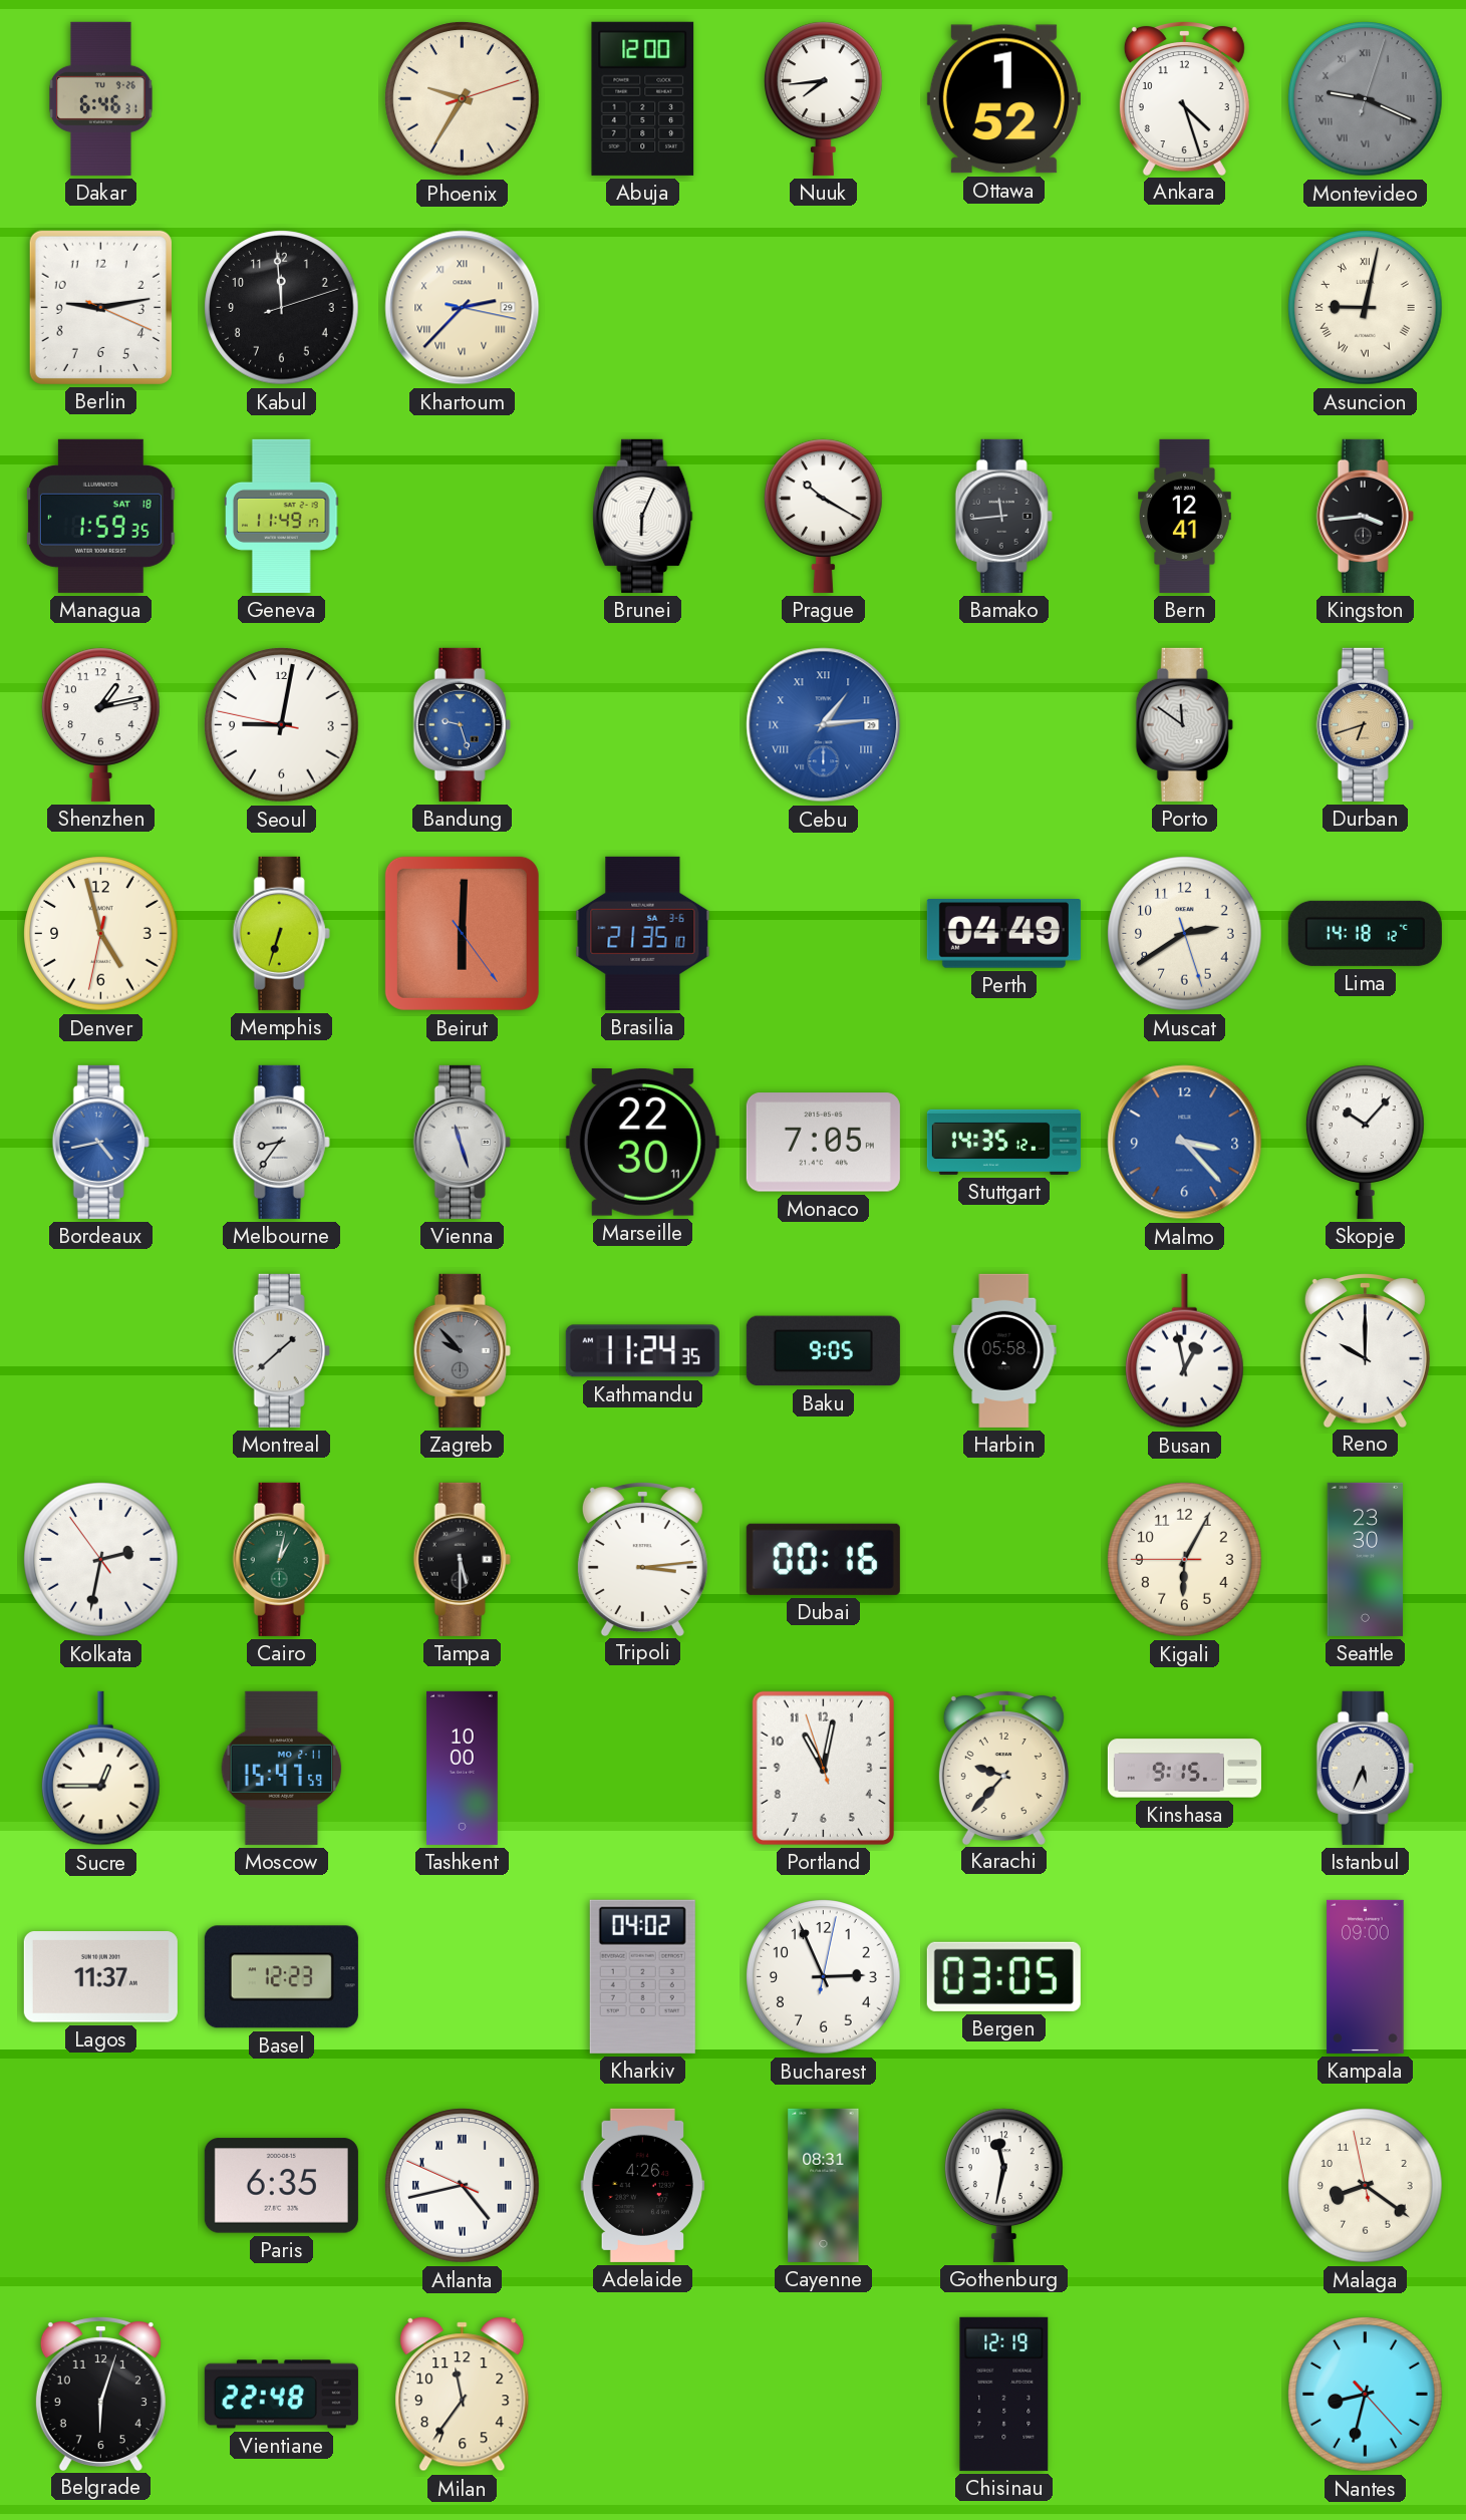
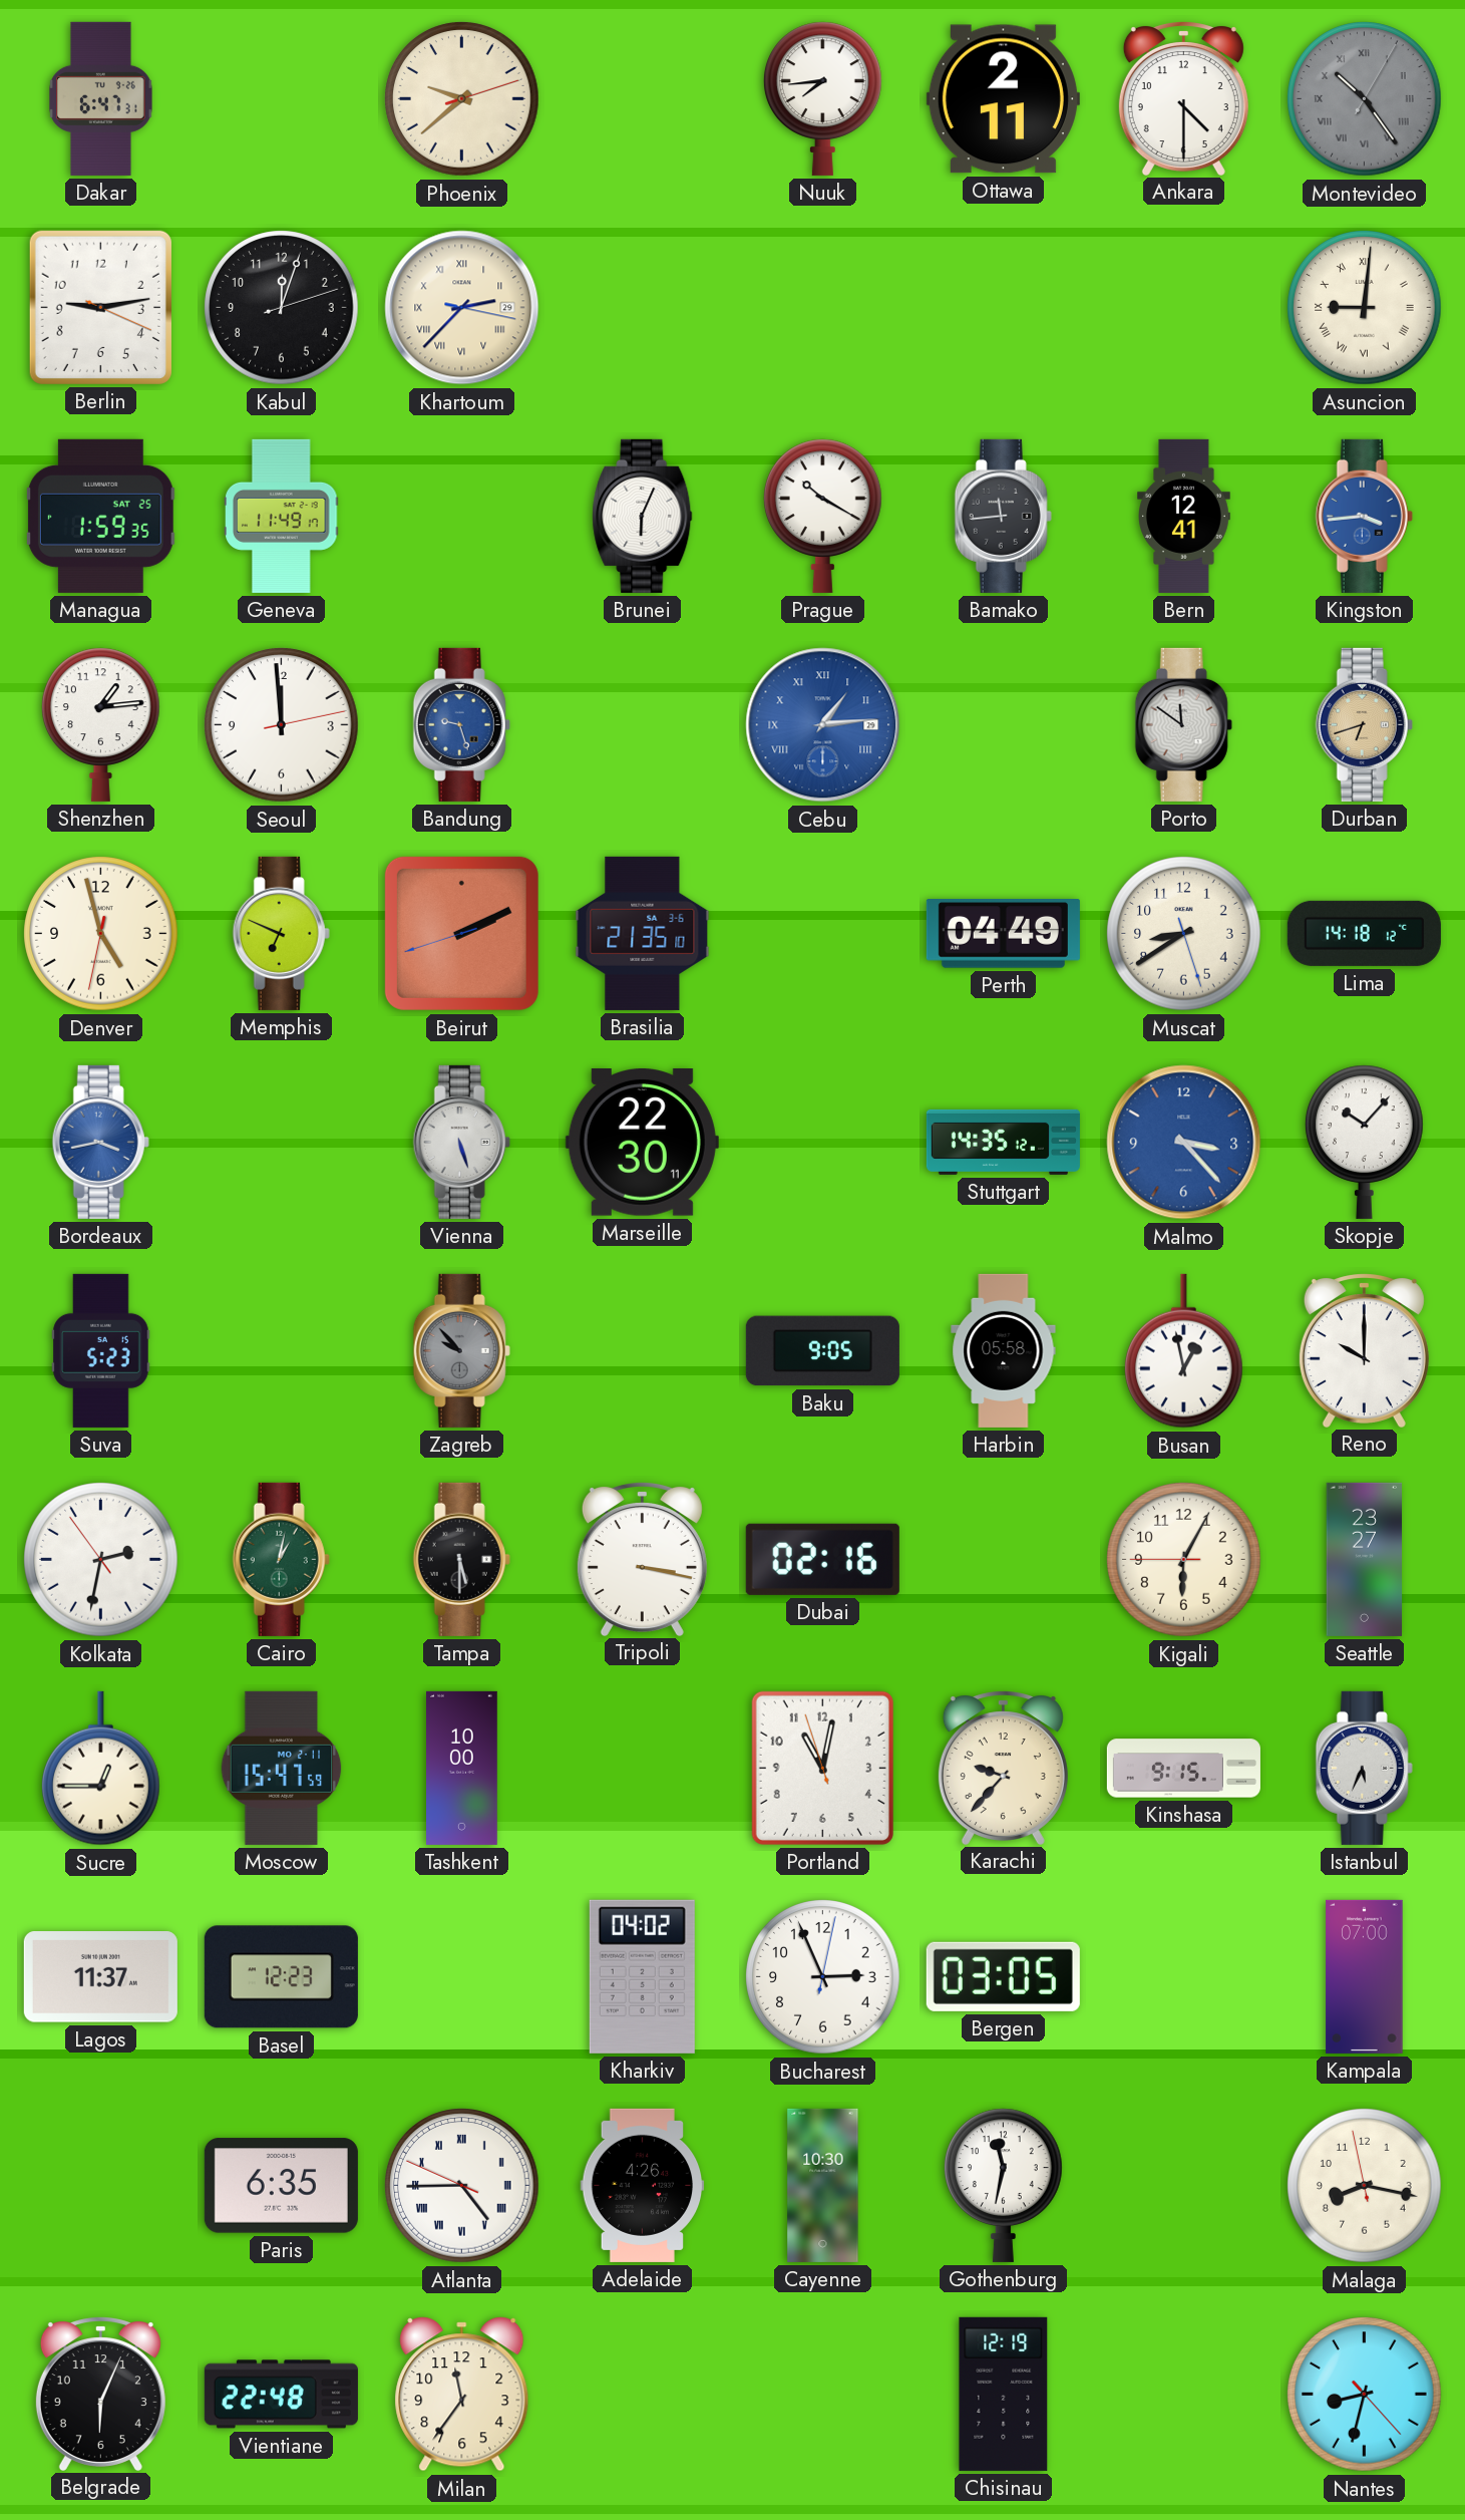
Dakar: 6:46 -> 6:47 (101, 98)
Phoenix: 9:35 -> 9:38 (462, 99)
Abuja: 12:00 -> none (643, 98)
Ottawa: 1:52 -> 2:11 (1003, 99)
Ankara: 4:27 -> 4:30 (1183, 98)
Montevideo: 9:19 -> 10:24 (1365, 99)
Kabul: 11:59 -> 12:03 (282, 308)
Asuncion: 9:02 -> 9:01 (1365, 308)
Managua date: SAT 18 -> SAT 25 (100, 516)
Kingston dial: black -> blue (1364, 516)
Shenzhen: 1:13 -> 1:14 (101, 724)
Seoul: 9:01 -> 11:59 (282, 725)
Memphis: 6:33 -> 6:49 (281, 933)
Beirut: 6:00 -> 2:10 (461, 933)
Muscat: 2:39 -> 8:39 (1184, 934)
Bordeaux: 4:43 -> 3:43 (100, 1142)
Melbourne: 8:36 -> none (281, 1142)
Vienna: 11:27 -> 5:27 (461, 1142)
Monaco: 7:05 -> none (823, 1143)
Suva: none -> 5:23 (101, 1350)
Montreal: 1:38 -> none (281, 1350)
Kathmandu: 11:24 -> none (642, 1351)
Tripoli: 3:14 -> 3:17 (642, 1559)
Dubai: 00:16 -> 02:16 (822, 1559)
Seattle: 23:30 -> 23:27 (1365, 1559)
Kampala: 09:00 -> 07:00 (1365, 1976)
Atlanta: 4:42 -> 4:44 (462, 2186)
Cayenne: 08:31 -> 10:30 (823, 2185)
Malaga: 8:20 -> 8:16 (1365, 2186)
Belgrade: 6:03 -> 6:04 (100, 2394)
